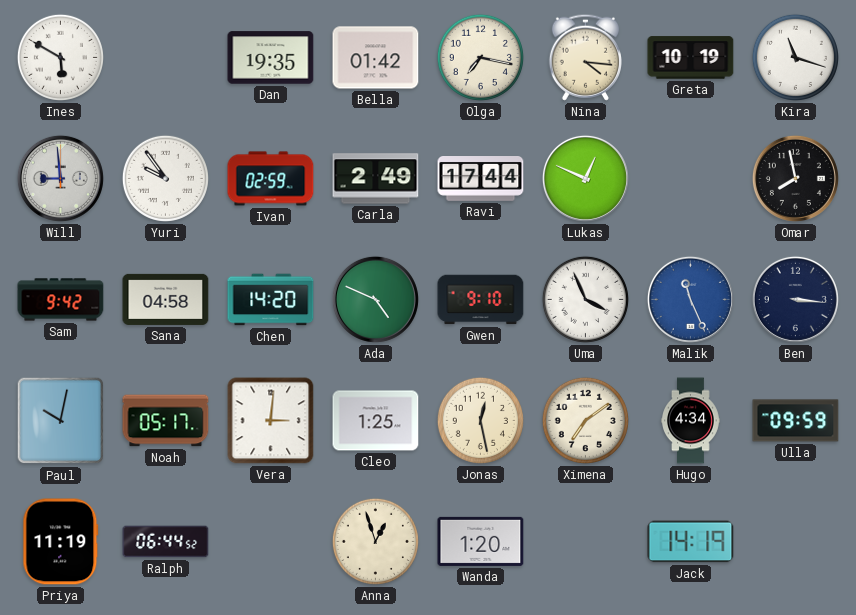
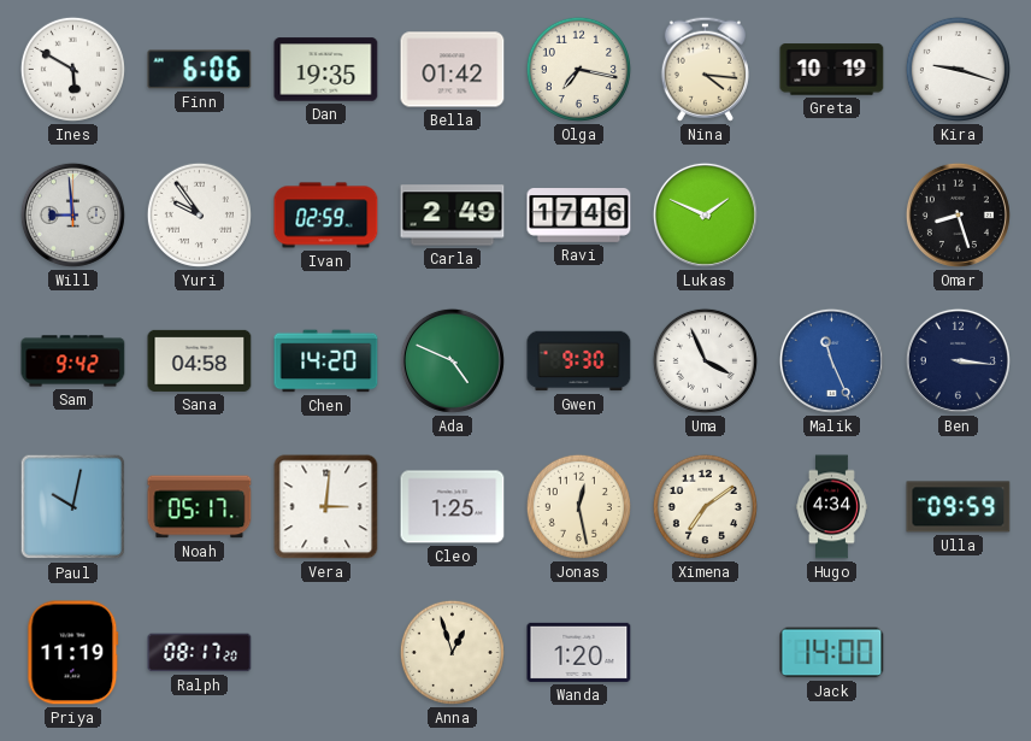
Finn: none -> 6:06 (200, 70)
Kira: 11:18 -> 9:18 (958, 69)
Ravi: 17:44 -> 17:46 (579, 216)
Lukas: 12:49 -> 1:49 (705, 214)
Omar: 7:58 -> 8:27 (958, 214)
Gwen: 9:10 -> 9:30 (579, 361)
Ralph: 06:44 -> 08:17 (200, 653)
Jack: 14:19 -> 14:00 (832, 653)
